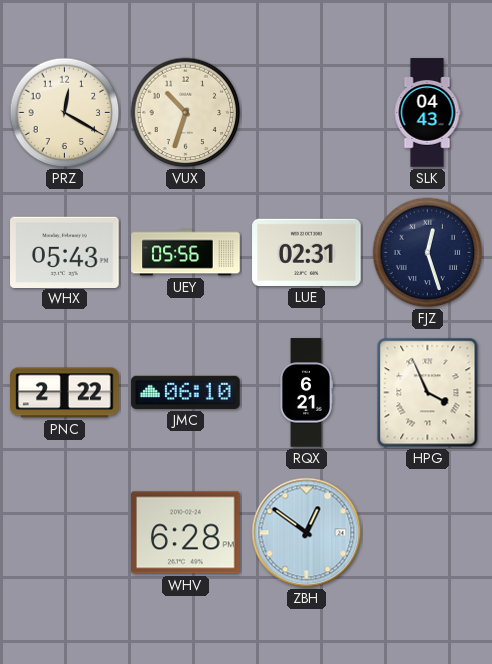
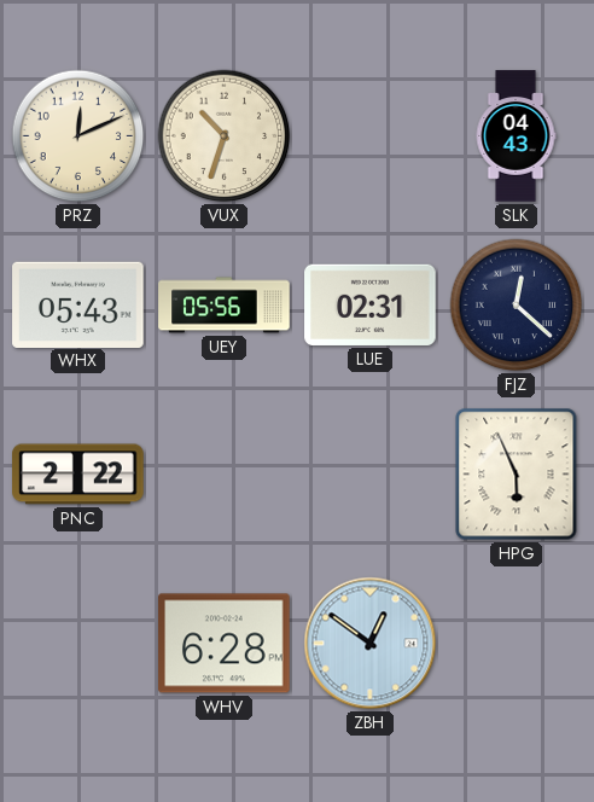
PRZ: 12:20 -> 12:11 (78, 136)
FJZ: 12:27 -> 12:22 (517, 306)
JMC: 06:10 -> none (186, 392)
RQX: 6:21 -> none (305, 393)
HPG: 3:56 -> 5:56 (517, 475)
